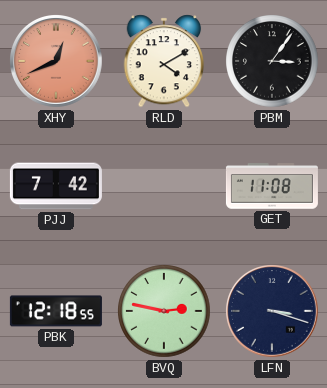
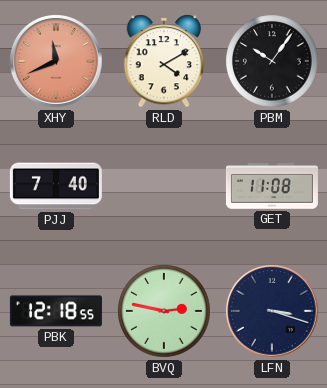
XHY: 12:41 -> 11:41 (57, 62)
PBM: 3:06 -> 10:06 (272, 61)
PJJ: 7:42 -> 7:40 (56, 186)
